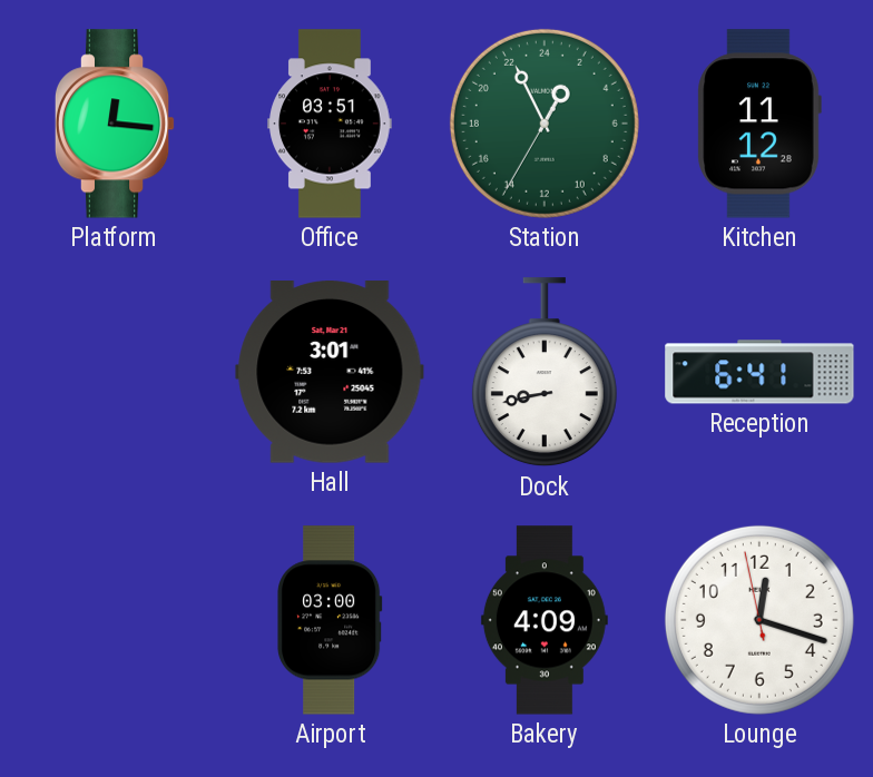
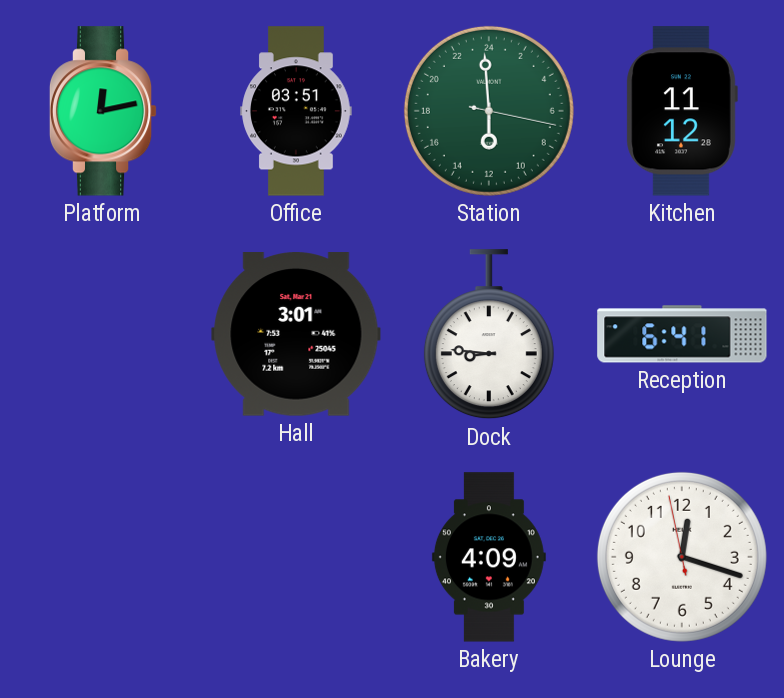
Platform: 12:16 -> 12:13 (103, 111)
Station: 1:55 -> 11:59 (489, 111)
Dock: 8:43 -> 8:46 (489, 335)
Airport: 03:00 -> none (330, 620)
